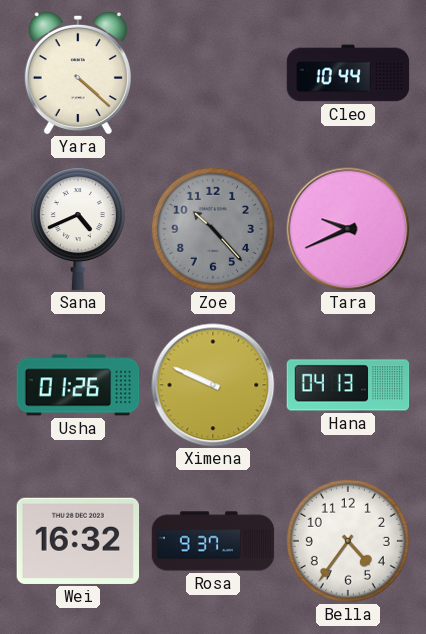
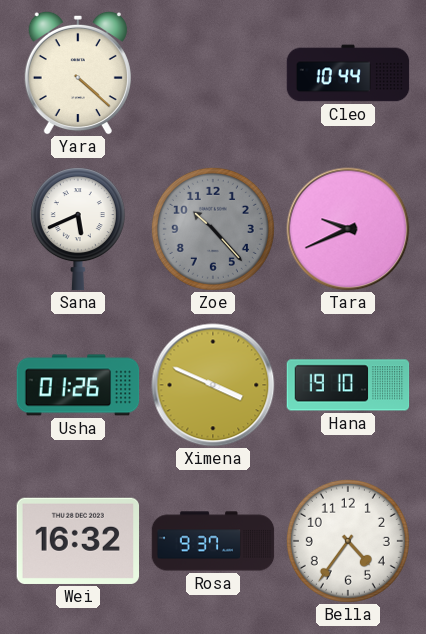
Sana: 4:41 -> 5:41 (78, 229)
Ximena: 9:49 -> 3:49 (213, 385)
Hana: 04:13 -> 19:10 (348, 385)
